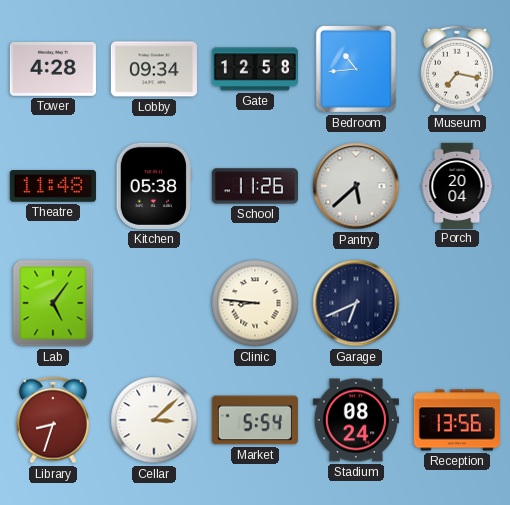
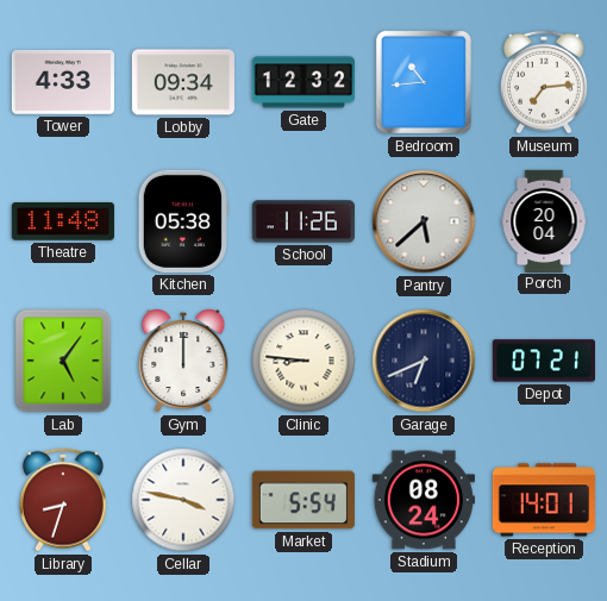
Tower: 4:28 -> 4:33 (63, 82)
Gate: 12:58 -> 12:32 (303, 82)
Museum: 7:17 -> 7:14 (545, 82)
Gym: none -> 12:00 (183, 361)
Depot: none -> 07:21 (544, 361)
Cellar: 3:08 -> 3:47 (183, 500)
Reception: 13:56 -> 14:01 (544, 500)
